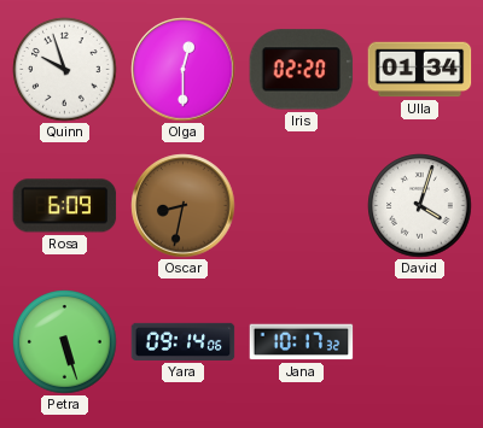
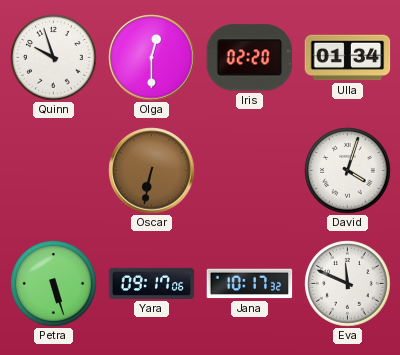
Rosa: 6:09 -> none (65, 206)
Oscar: 8:32 -> 6:32 (152, 171)
Yara: 09:14 -> 09:17 (152, 283)
Eva: none -> 11:49 (348, 284)
